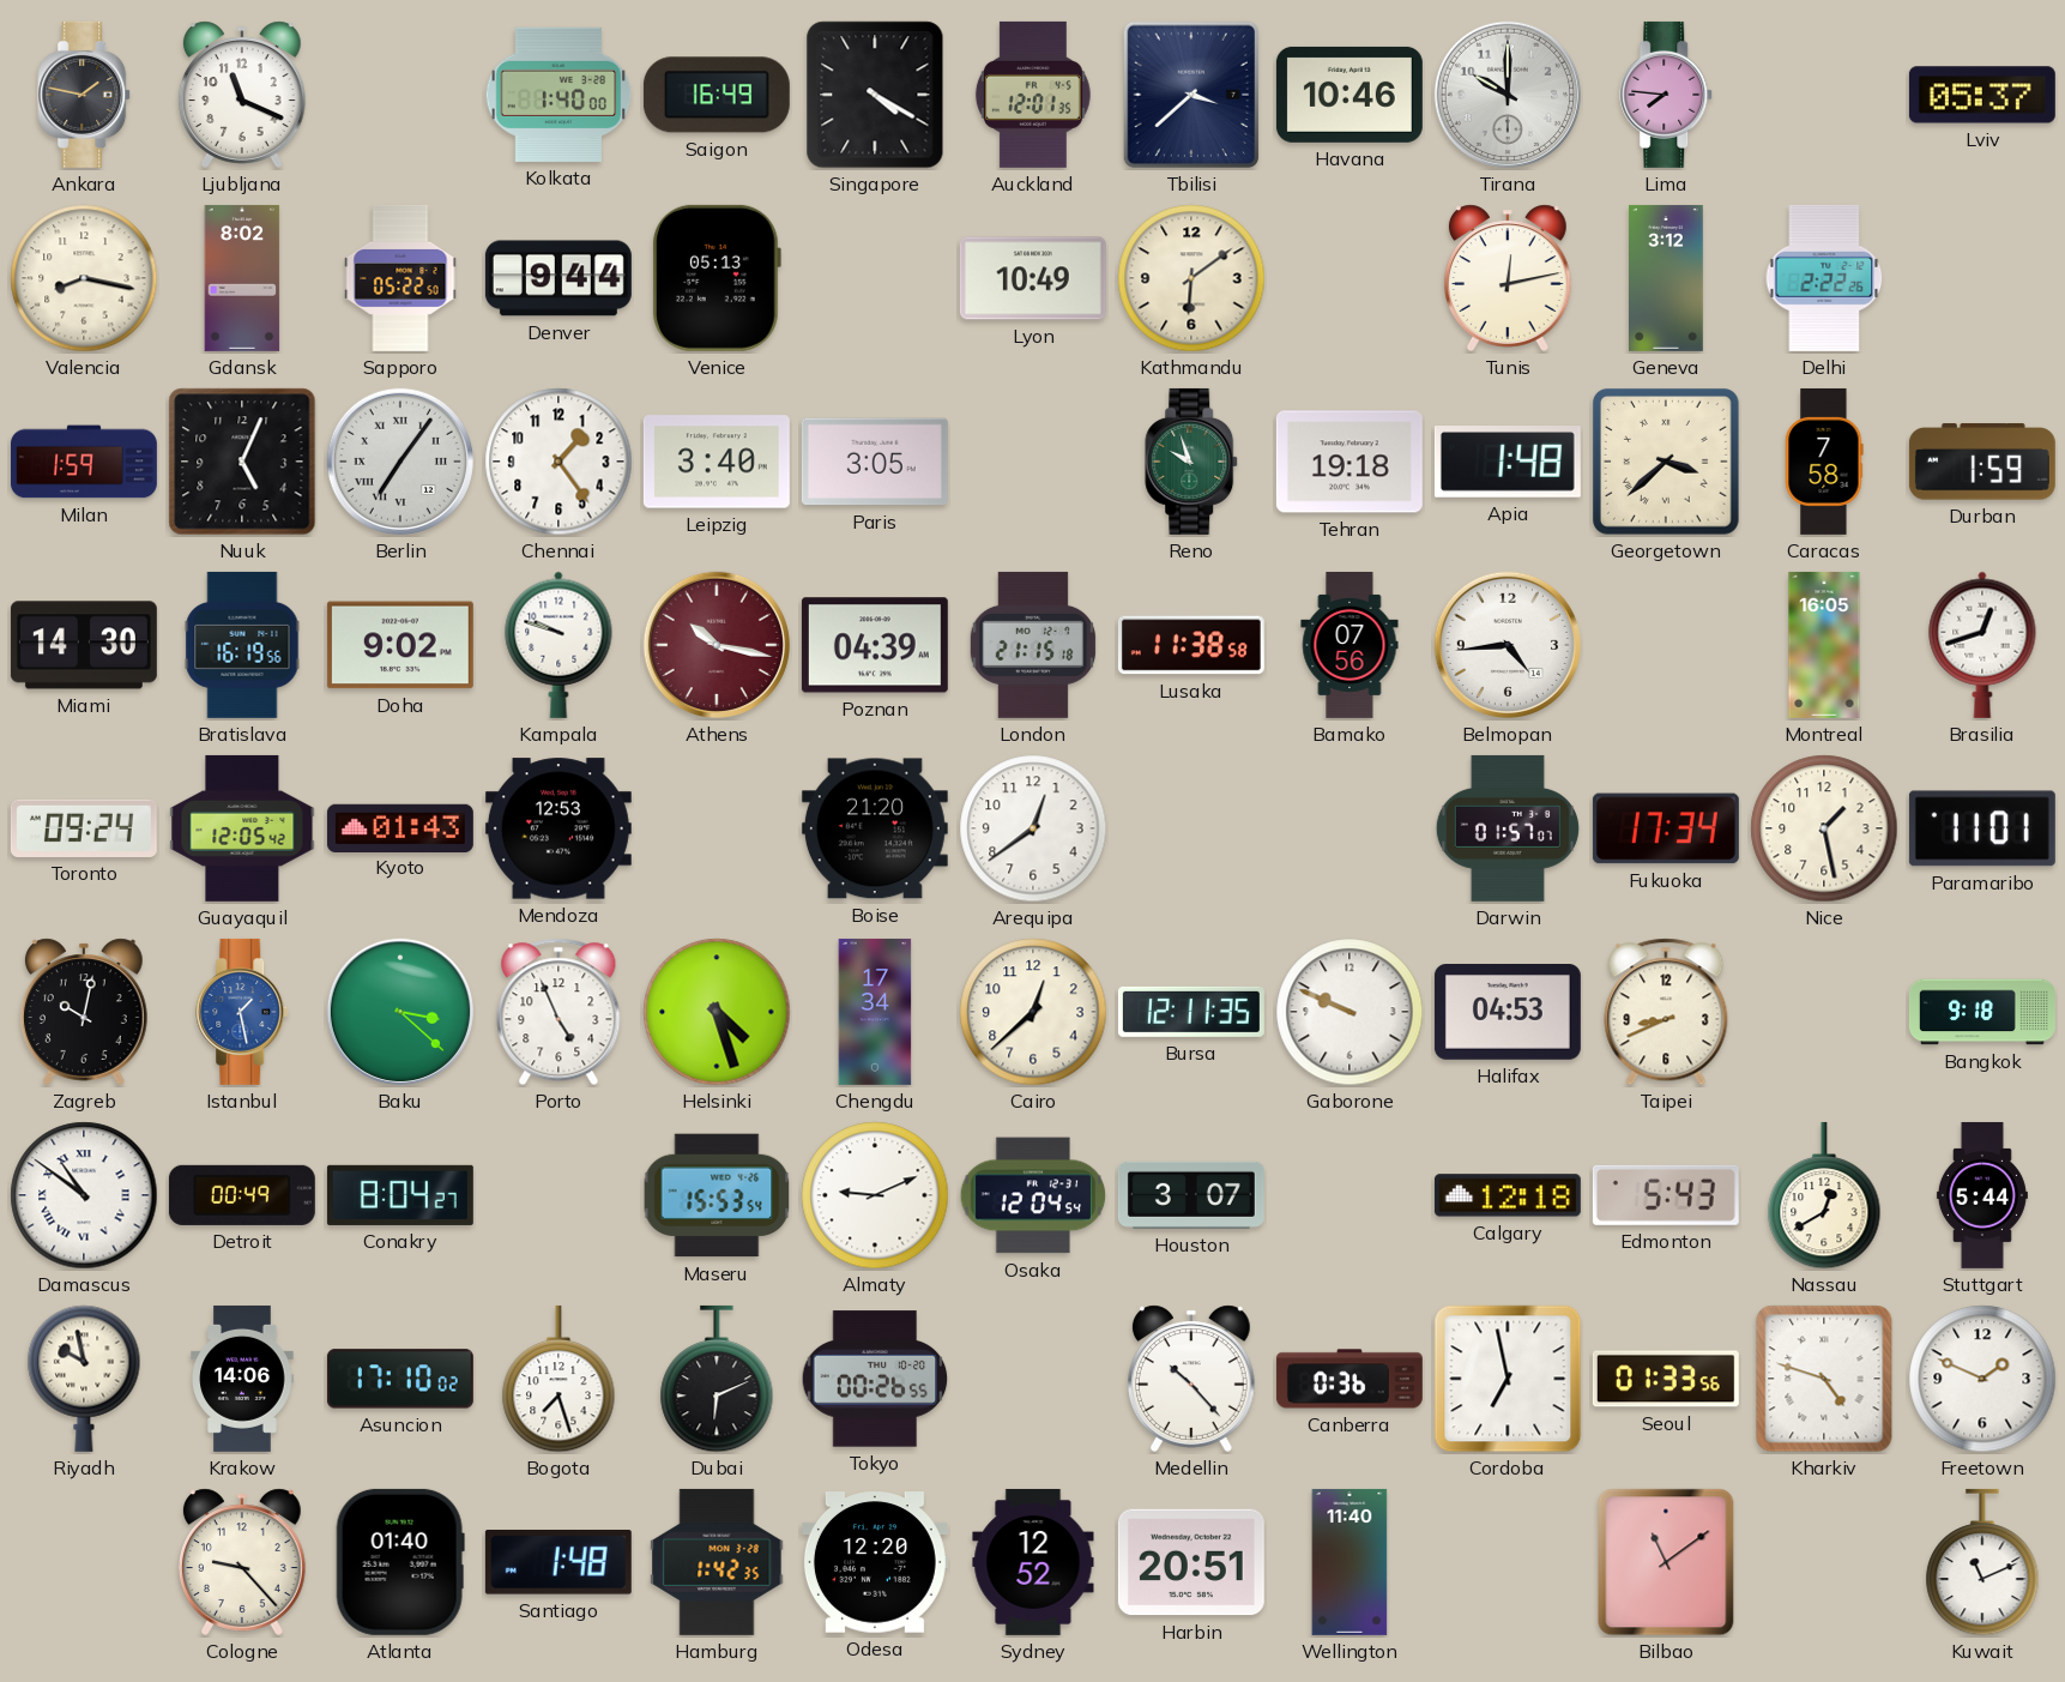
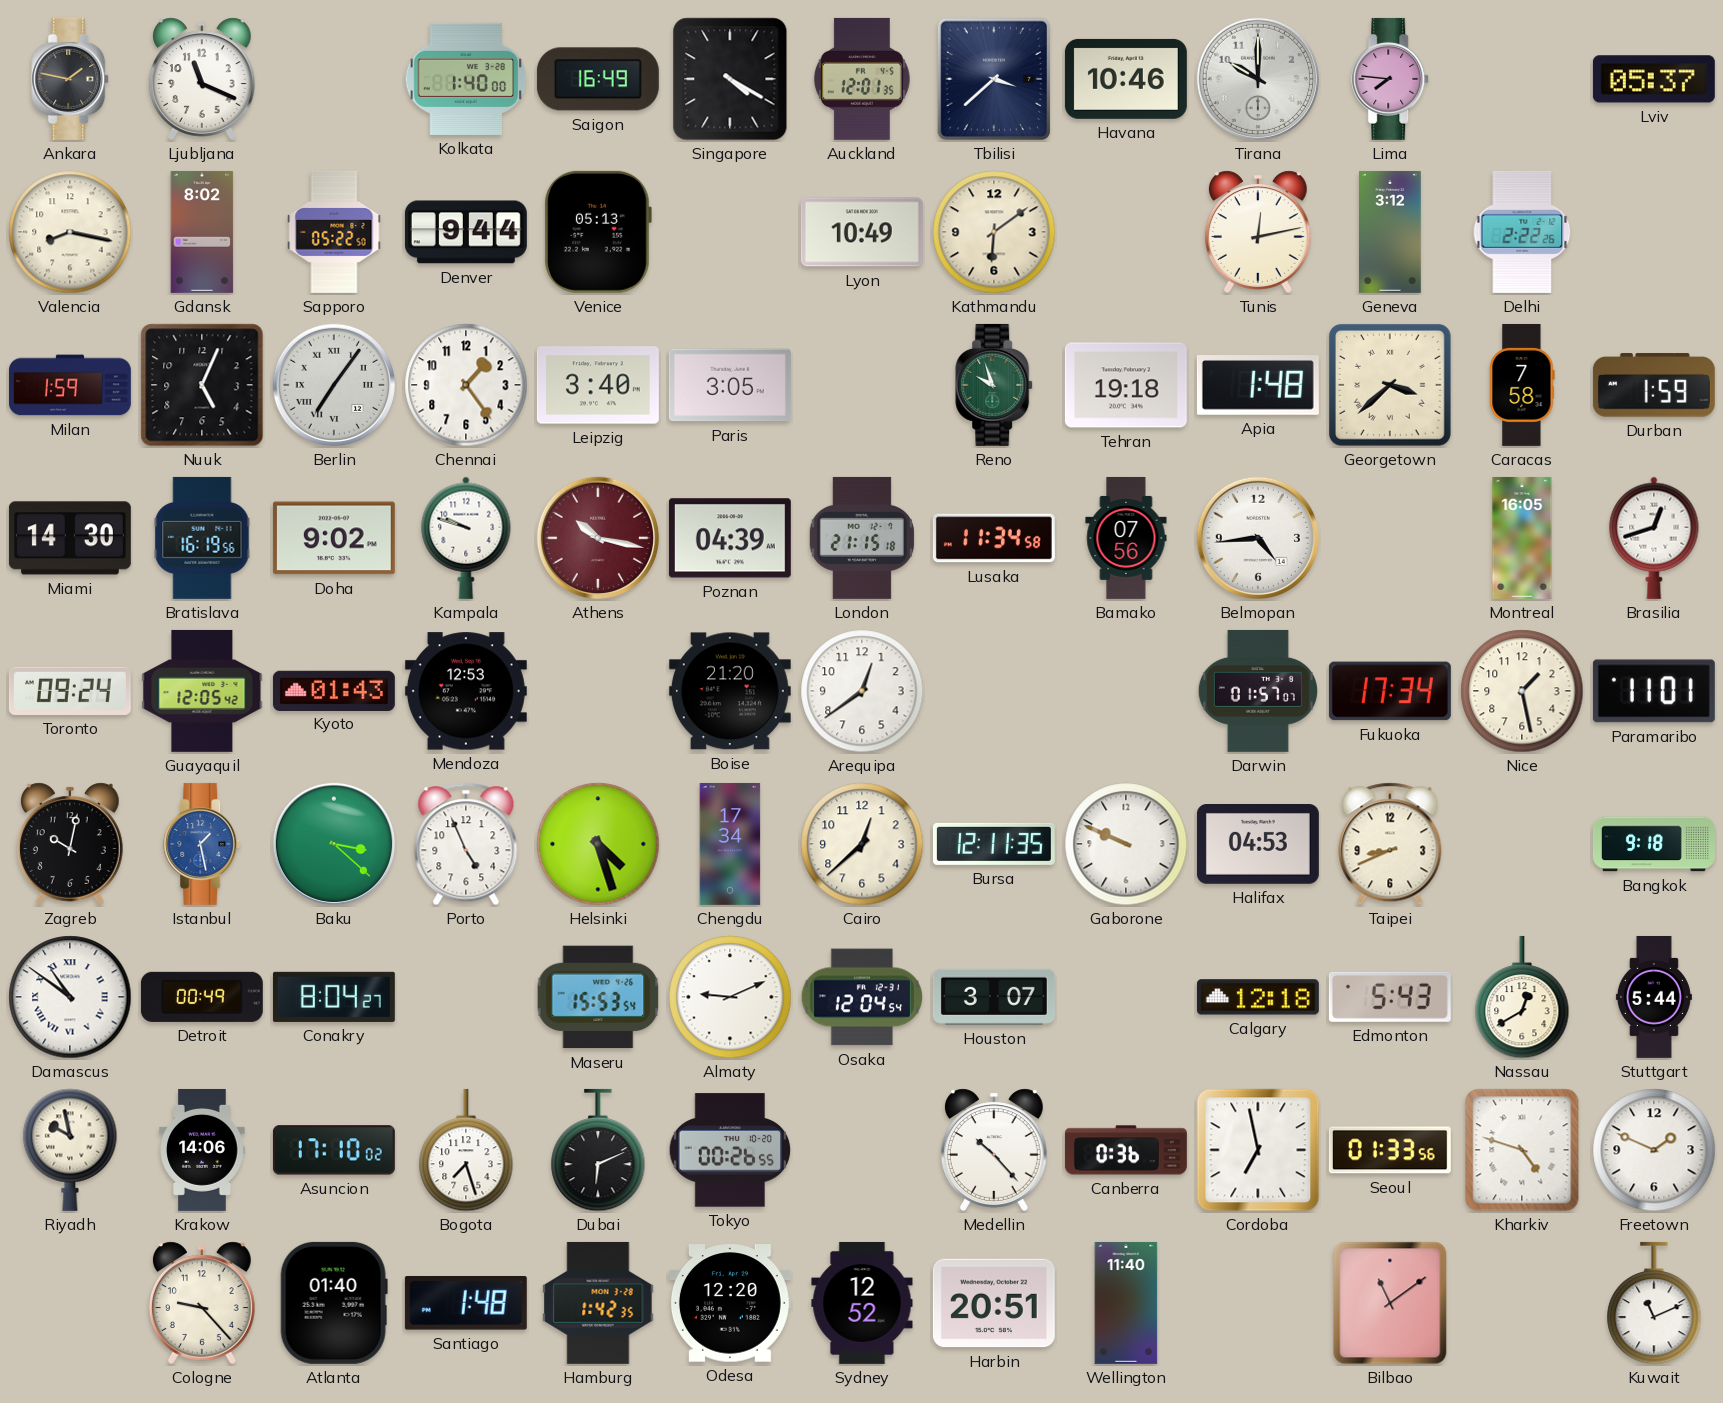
Lusaka: 11:38 -> 11:34 (994, 538)
